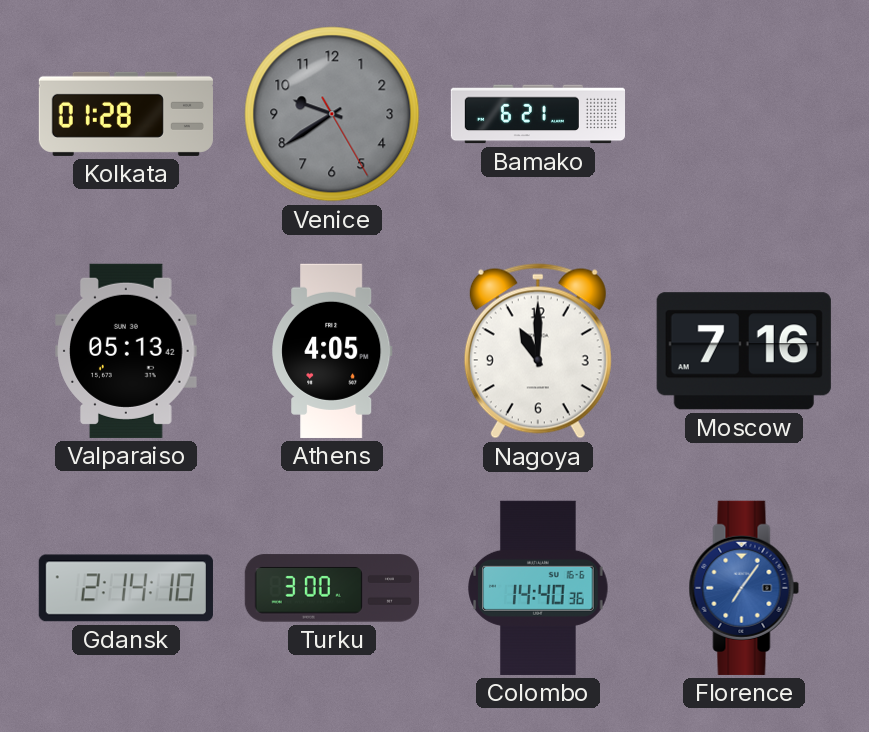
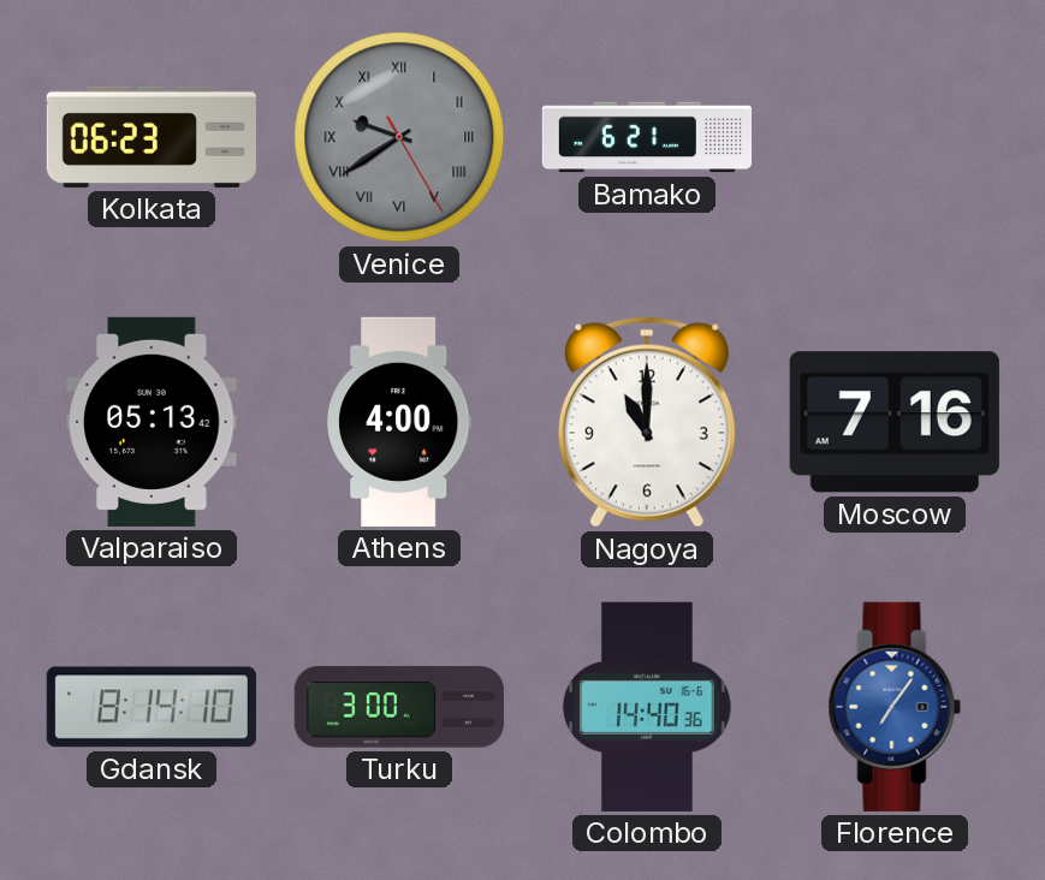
Kolkata: 01:28 -> 06:23 (152, 137)
Venice numerals: Arabic -> Roman (399, 137)
Athens: 4:05 -> 4:00 (400, 422)
Gdansk: 2:14 -> 8:14 (152, 707)
